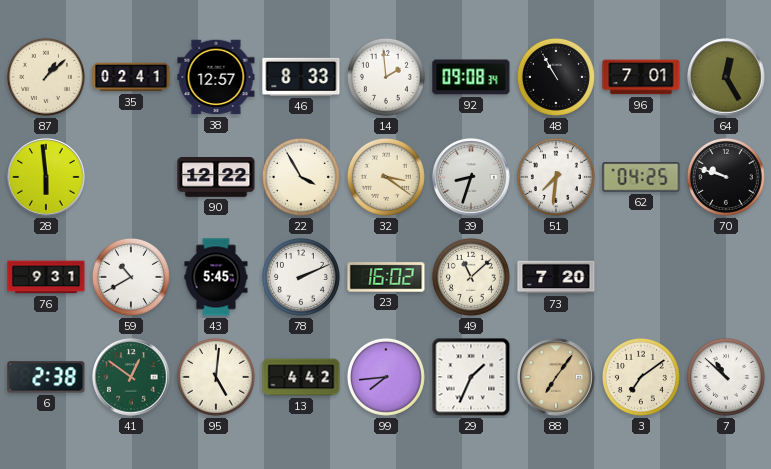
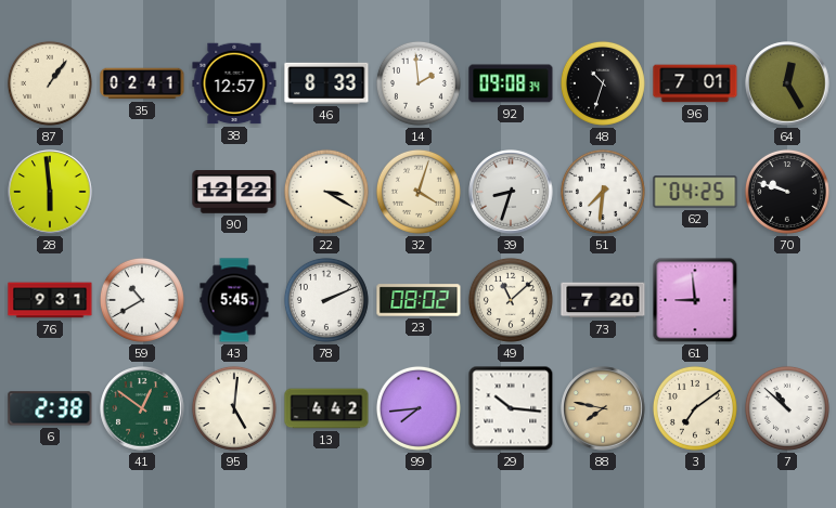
87: 1:08 -> 1:06 (50, 83)
48: 10:55 -> 10:33 (603, 83)
22: 3:55 -> 3:20 (326, 192)
32: 3:21 -> 4:03 (419, 192)
23: 16:02 -> 08:02 (419, 300)
61: none -> 8:59 (695, 300)
29: 1:34 -> 10:16 (511, 408)
88: 7:06 -> 7:47 (603, 408)
